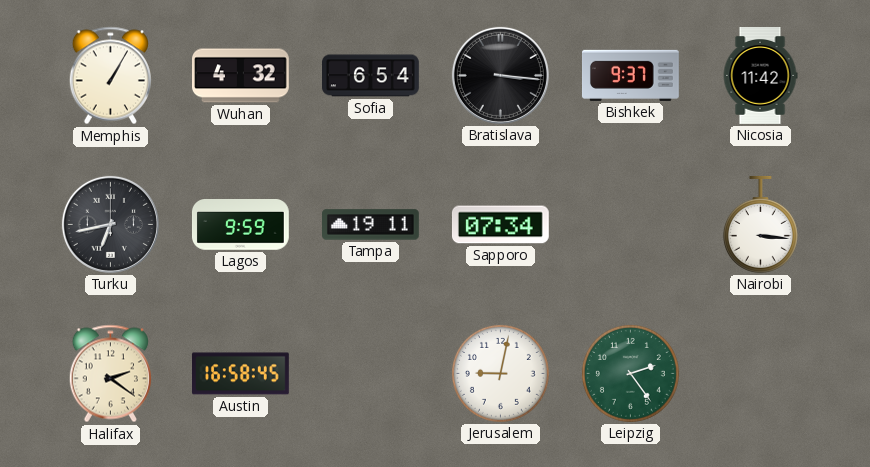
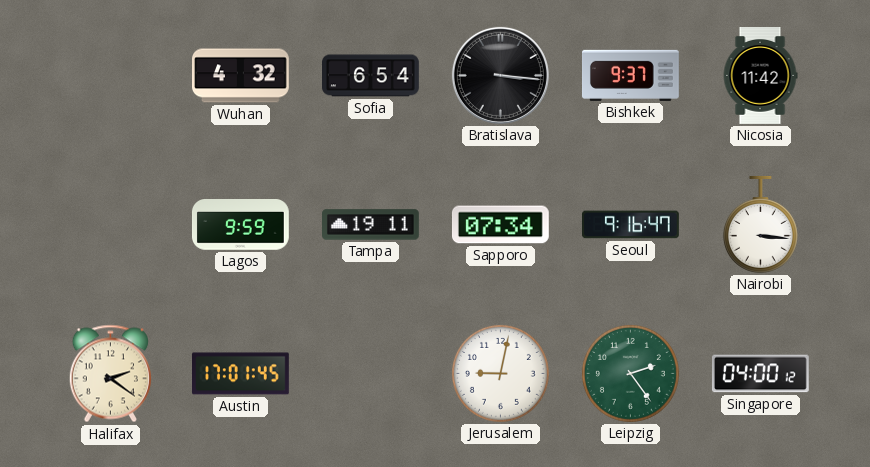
Memphis: 1:05 -> none (110, 76)
Turku: 6:43 -> none (110, 224)
Seoul: none -> 9:16 (631, 225)
Austin: 16:58 -> 17:01 (241, 374)
Singapore: none -> 04:00 (760, 374)
